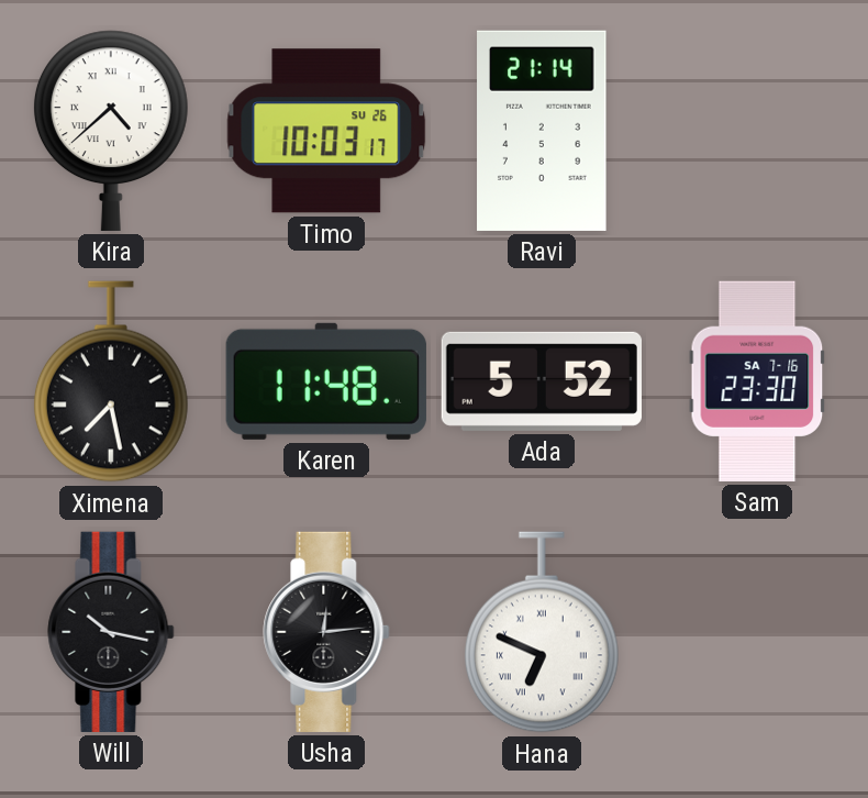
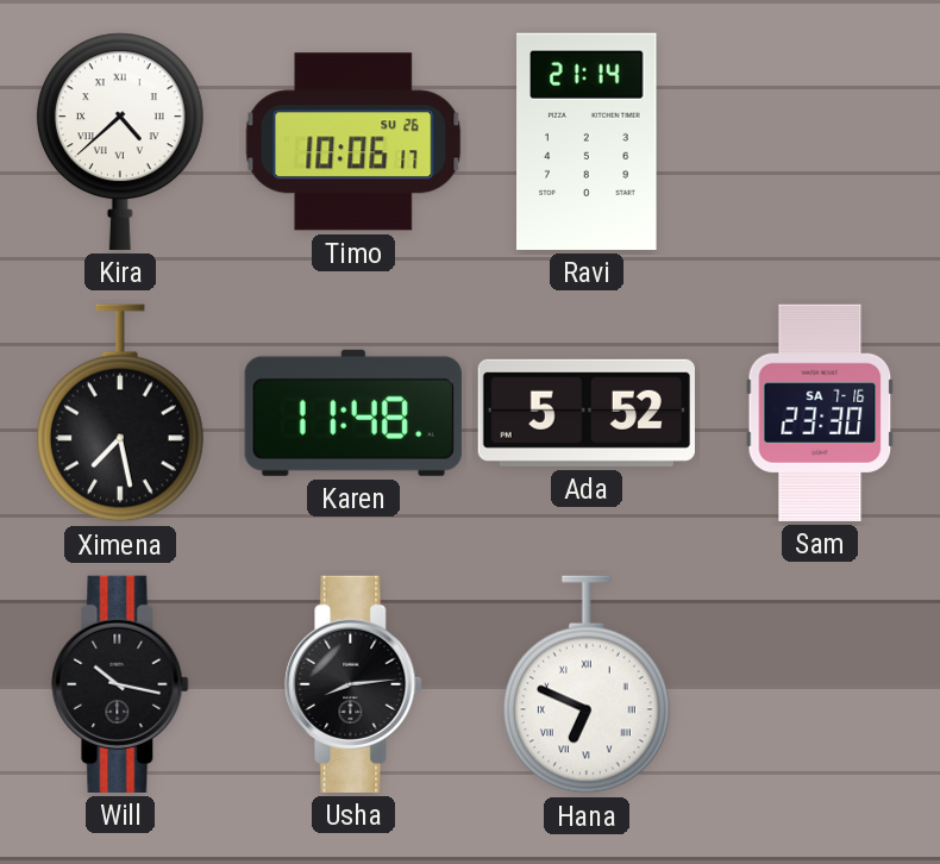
Timo: 10:03 -> 10:06 (353, 142)
Usha: 12:14 -> 8:14 (353, 684)
